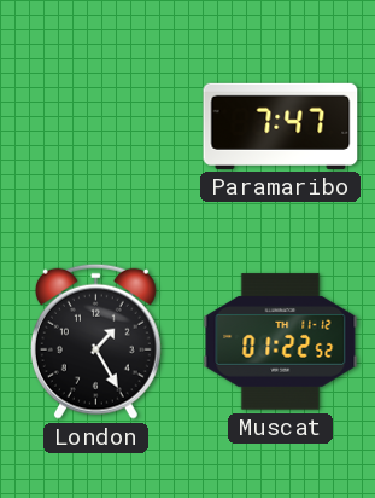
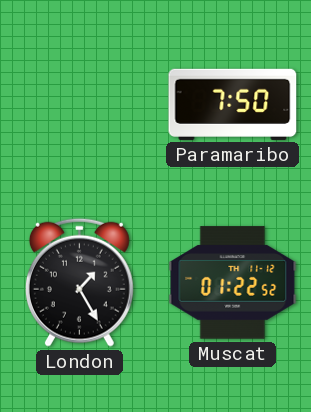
Paramaribo: 7:47 -> 7:50 (233, 104)
